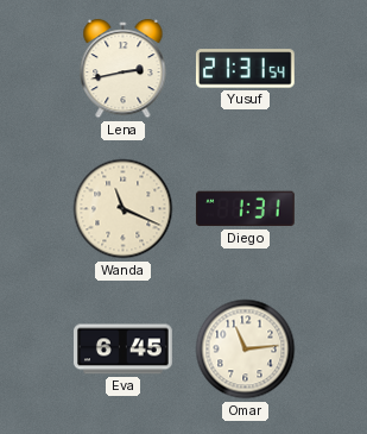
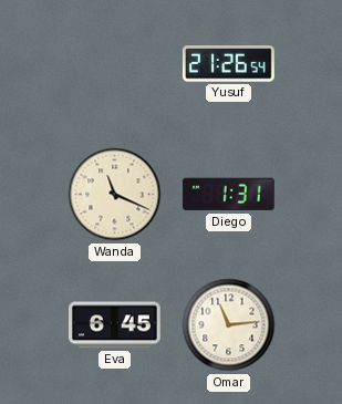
Lena: 2:43 -> none (124, 69)
Yusuf: 21:31 -> 21:26 (228, 64)
